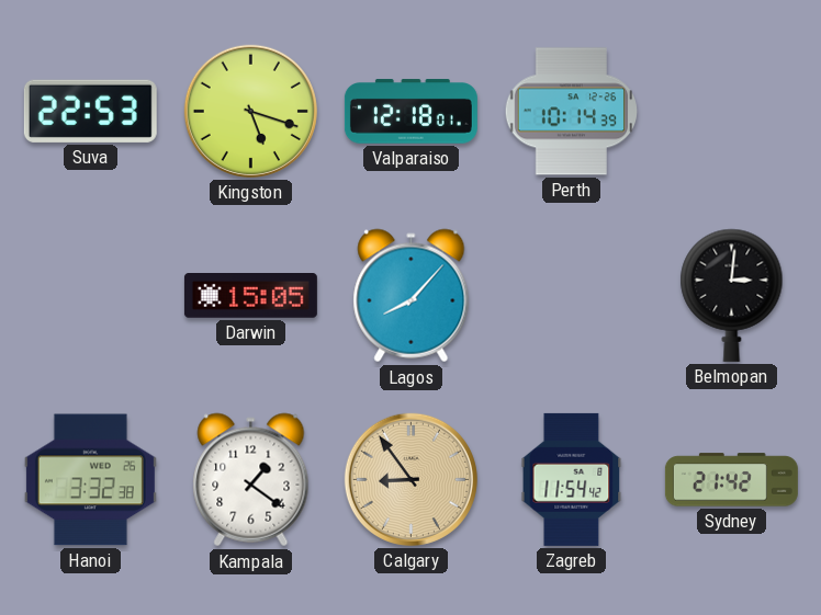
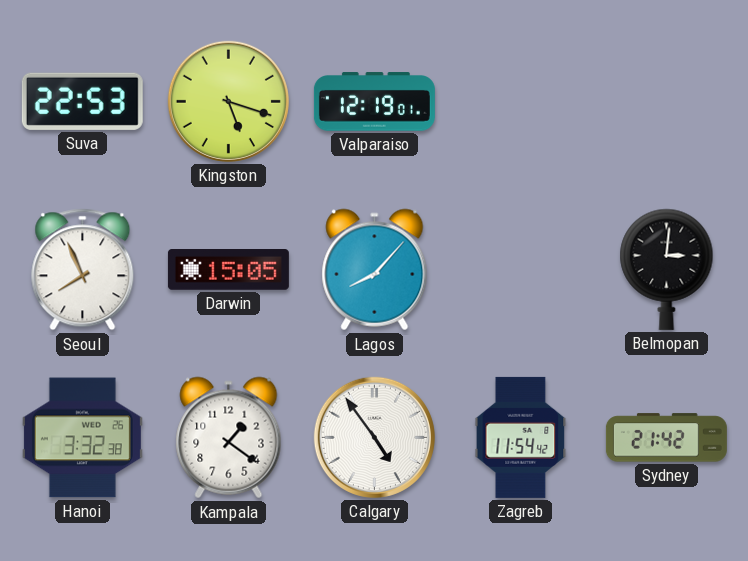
Valparaiso: 12:18 -> 12:19 (374, 102)
Perth: 10:14 -> none (572, 112)
Seoul: none -> 7:56 (83, 270)
Calgary: 8:54 -> 4:54 (374, 437)
Calgary dial: champagne -> white (374, 437)
